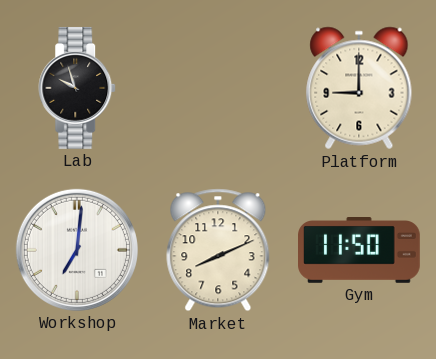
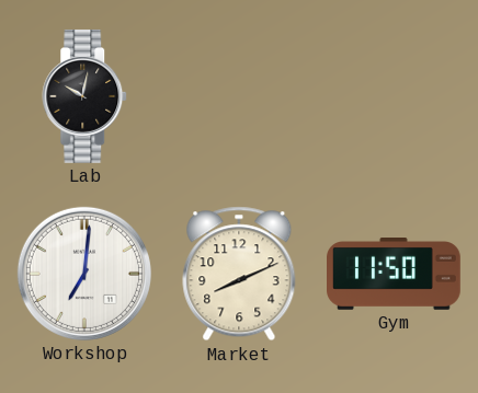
Lab: 9:57 -> 10:02 (86, 96)
Platform: 9:00 -> none (359, 88)
